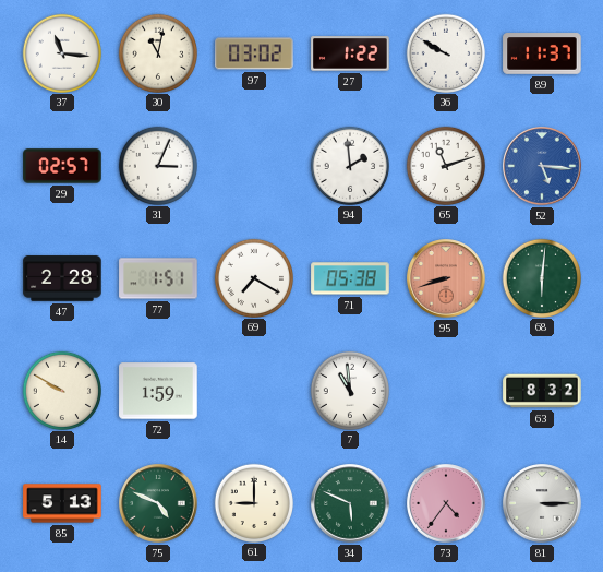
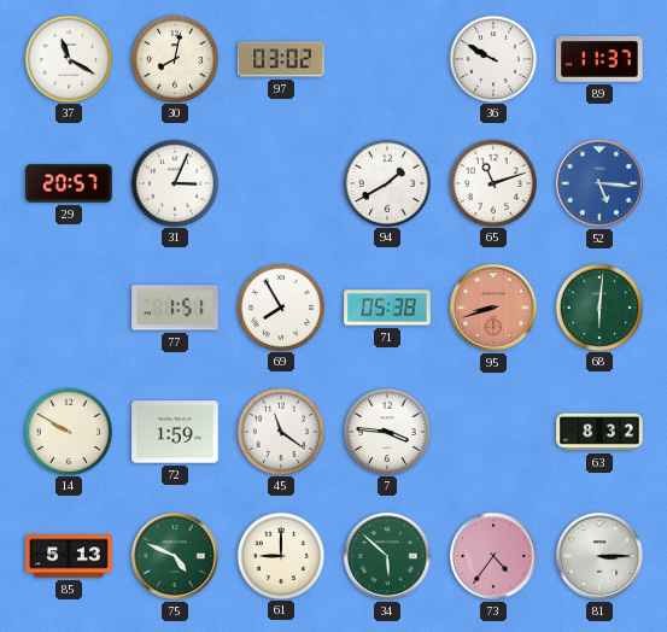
37: 11:16 -> 11:20 (68, 58)
30: 11:02 -> 8:02 (174, 58)
27: 1:22 -> none (350, 53)
29: 02:57 -> 20:57 (69, 183)
94: 1:59 -> 1:40 (386, 182)
47: 2:28 -> none (62, 278)
69: 7:20 -> 7:55 (280, 306)
45: none -> 11:21 (280, 431)
7: 10:59 -> 3:46 (386, 431)
34: 5:49 -> 5:52 (387, 556)
